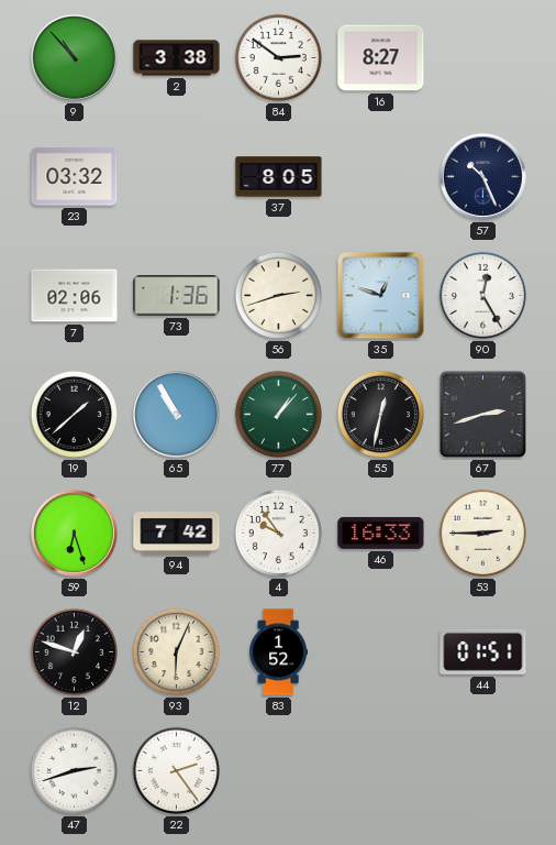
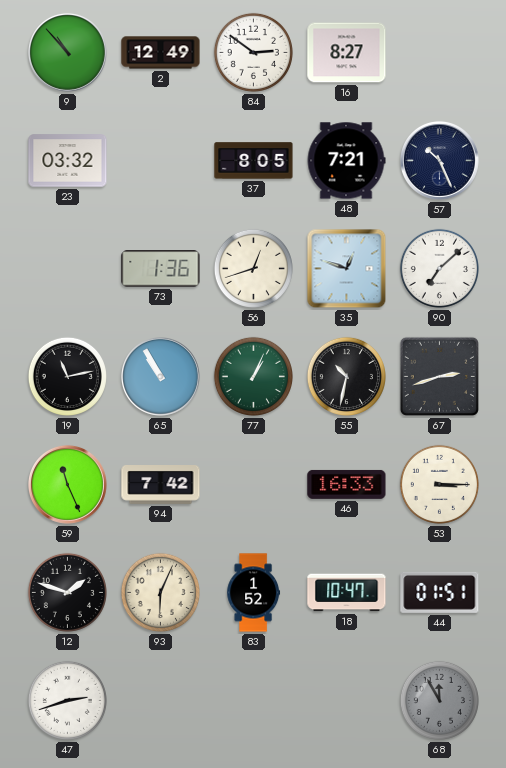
2: 3:38 -> 12:49 (161, 53)
48: none -> 7:21 (346, 161)
7: 02:06 -> none (75, 296)
56: 2:42 -> 12:42 (253, 268)
90: 12:25 -> 7:08 (439, 268)
19: 1:38 -> 11:13 (67, 376)
77: 1:07 -> 1:04 (253, 376)
55: 12:32 -> 10:32 (346, 376)
59: 6:27 -> 11:26 (67, 484)
4: 9:54 -> none (278, 533)
53: 2:45 -> 3:15 (439, 484)
12: 12:48 -> 1:48 (67, 592)
18: none -> 10:47 (347, 593)
22: 2:24 -> none (176, 770)
68: none -> 11:55 (439, 700)
